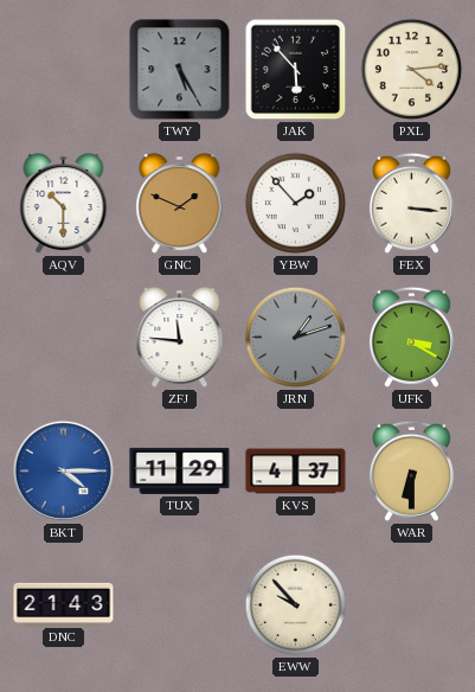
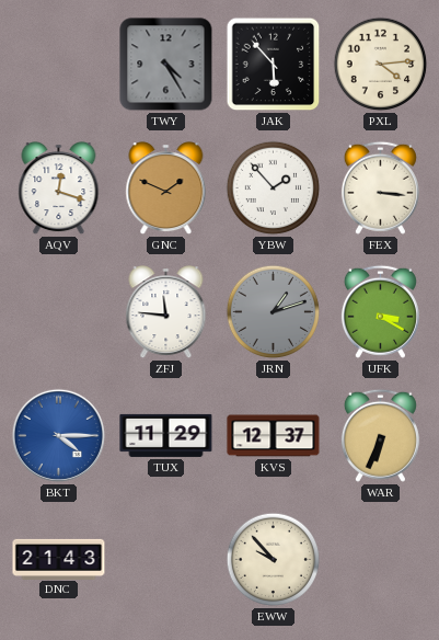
TWY: 5:25 -> 4:25 (166, 65)
AQV: 10:30 -> 12:18 (59, 188)
KVS: 4:37 -> 12:37 (274, 436)
WAR: 6:30 -> 6:34 (380, 435)
